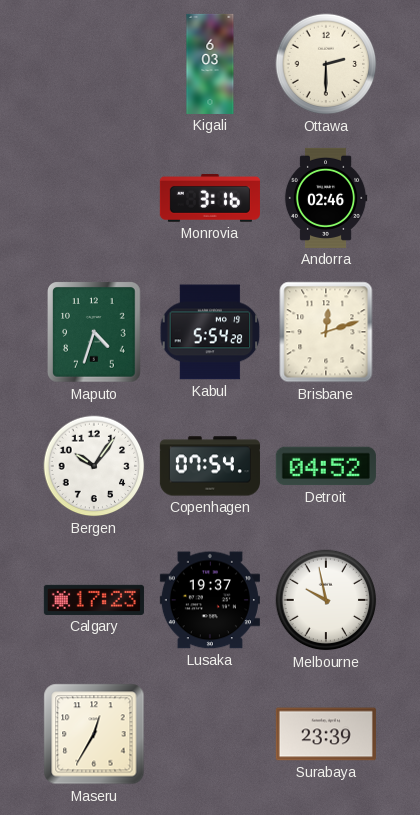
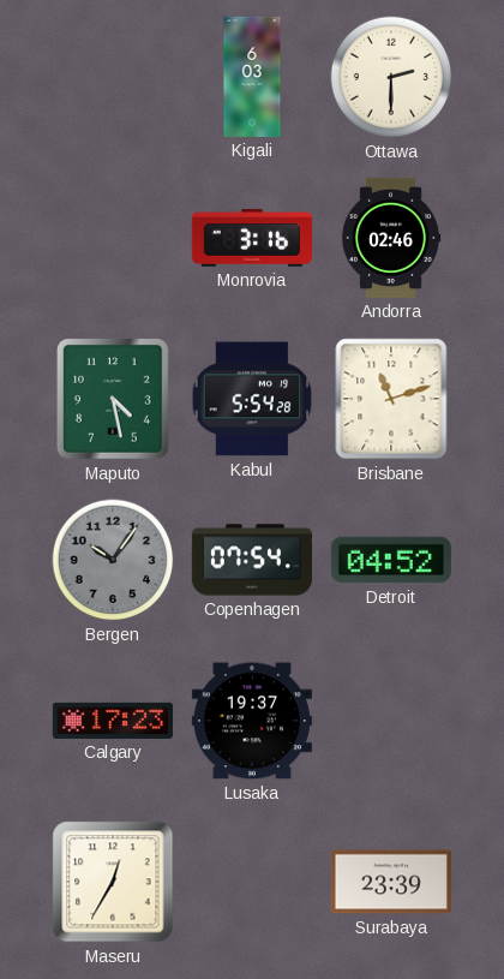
Maputo: 4:33 -> 4:28 (113, 399)
Brisbane: 12:12 -> 11:12 (391, 399)
Bergen dial: white -> grey (113, 560)
Melbourne: 9:58 -> none (326, 600)
